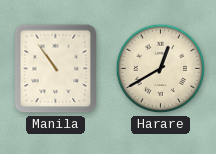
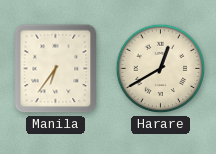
Manila: 10:54 -> 6:36 (56, 69)
